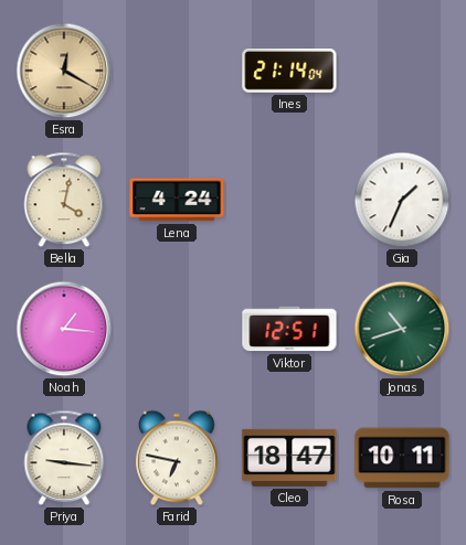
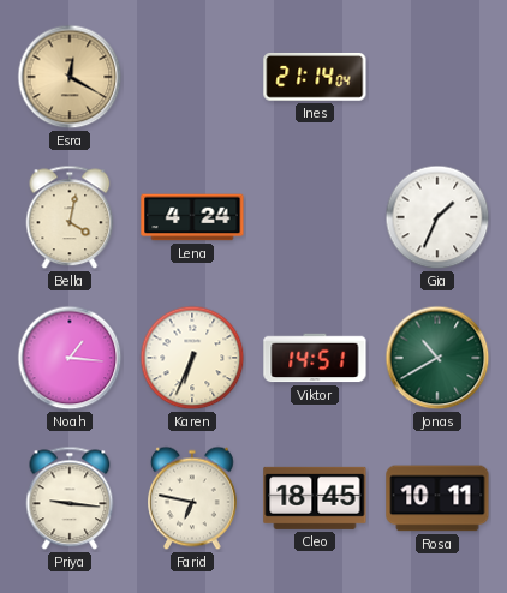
Karen: none -> 6:34 (192, 358)
Viktor: 12:51 -> 14:51 (315, 358)
Jonas: 10:42 -> 10:40 (437, 358)
Cleo: 18:47 -> 18:45 (315, 498)
